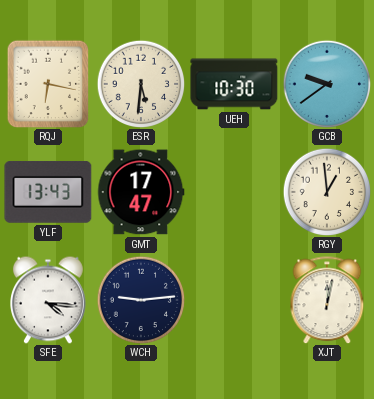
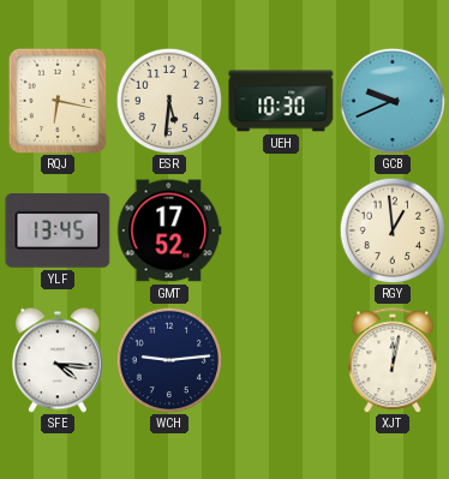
GCB: 9:39 -> 9:41 (393, 101)
YLF: 13:43 -> 13:45 (58, 230)
GMT: 17:47 -> 17:52 (169, 230)
